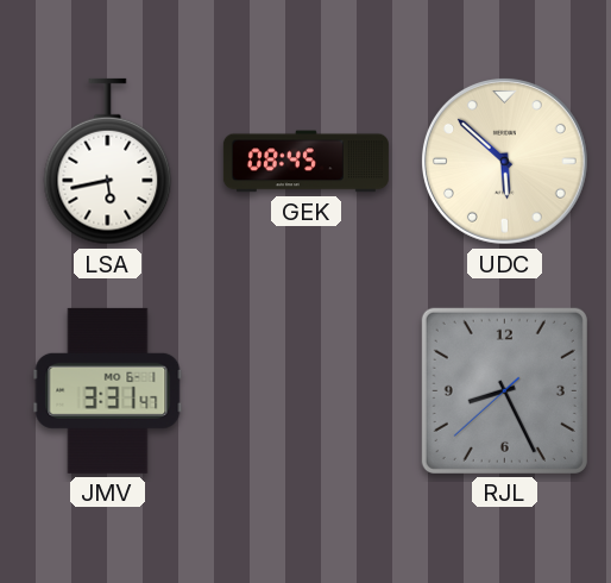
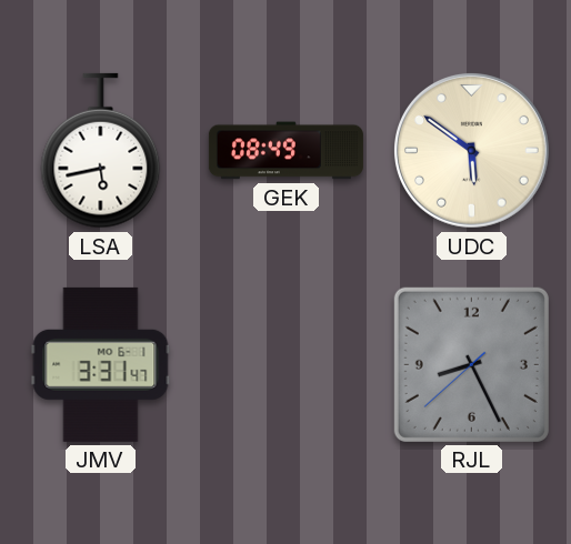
GEK: 08:45 -> 08:49 (285, 151)
UDC: 5:52 -> 5:51 (472, 151)
